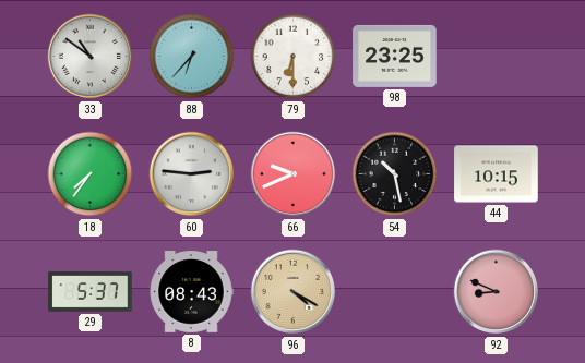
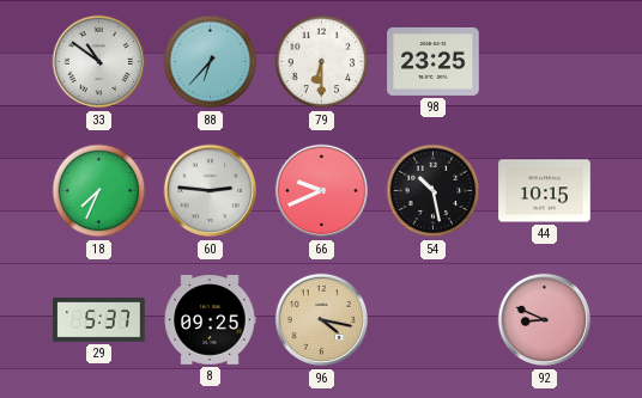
18: 7:36 -> 7:34 (99, 191)
8: 08:43 -> 09:25 (210, 320)
96: 4:20 -> 4:17 (322, 320)
